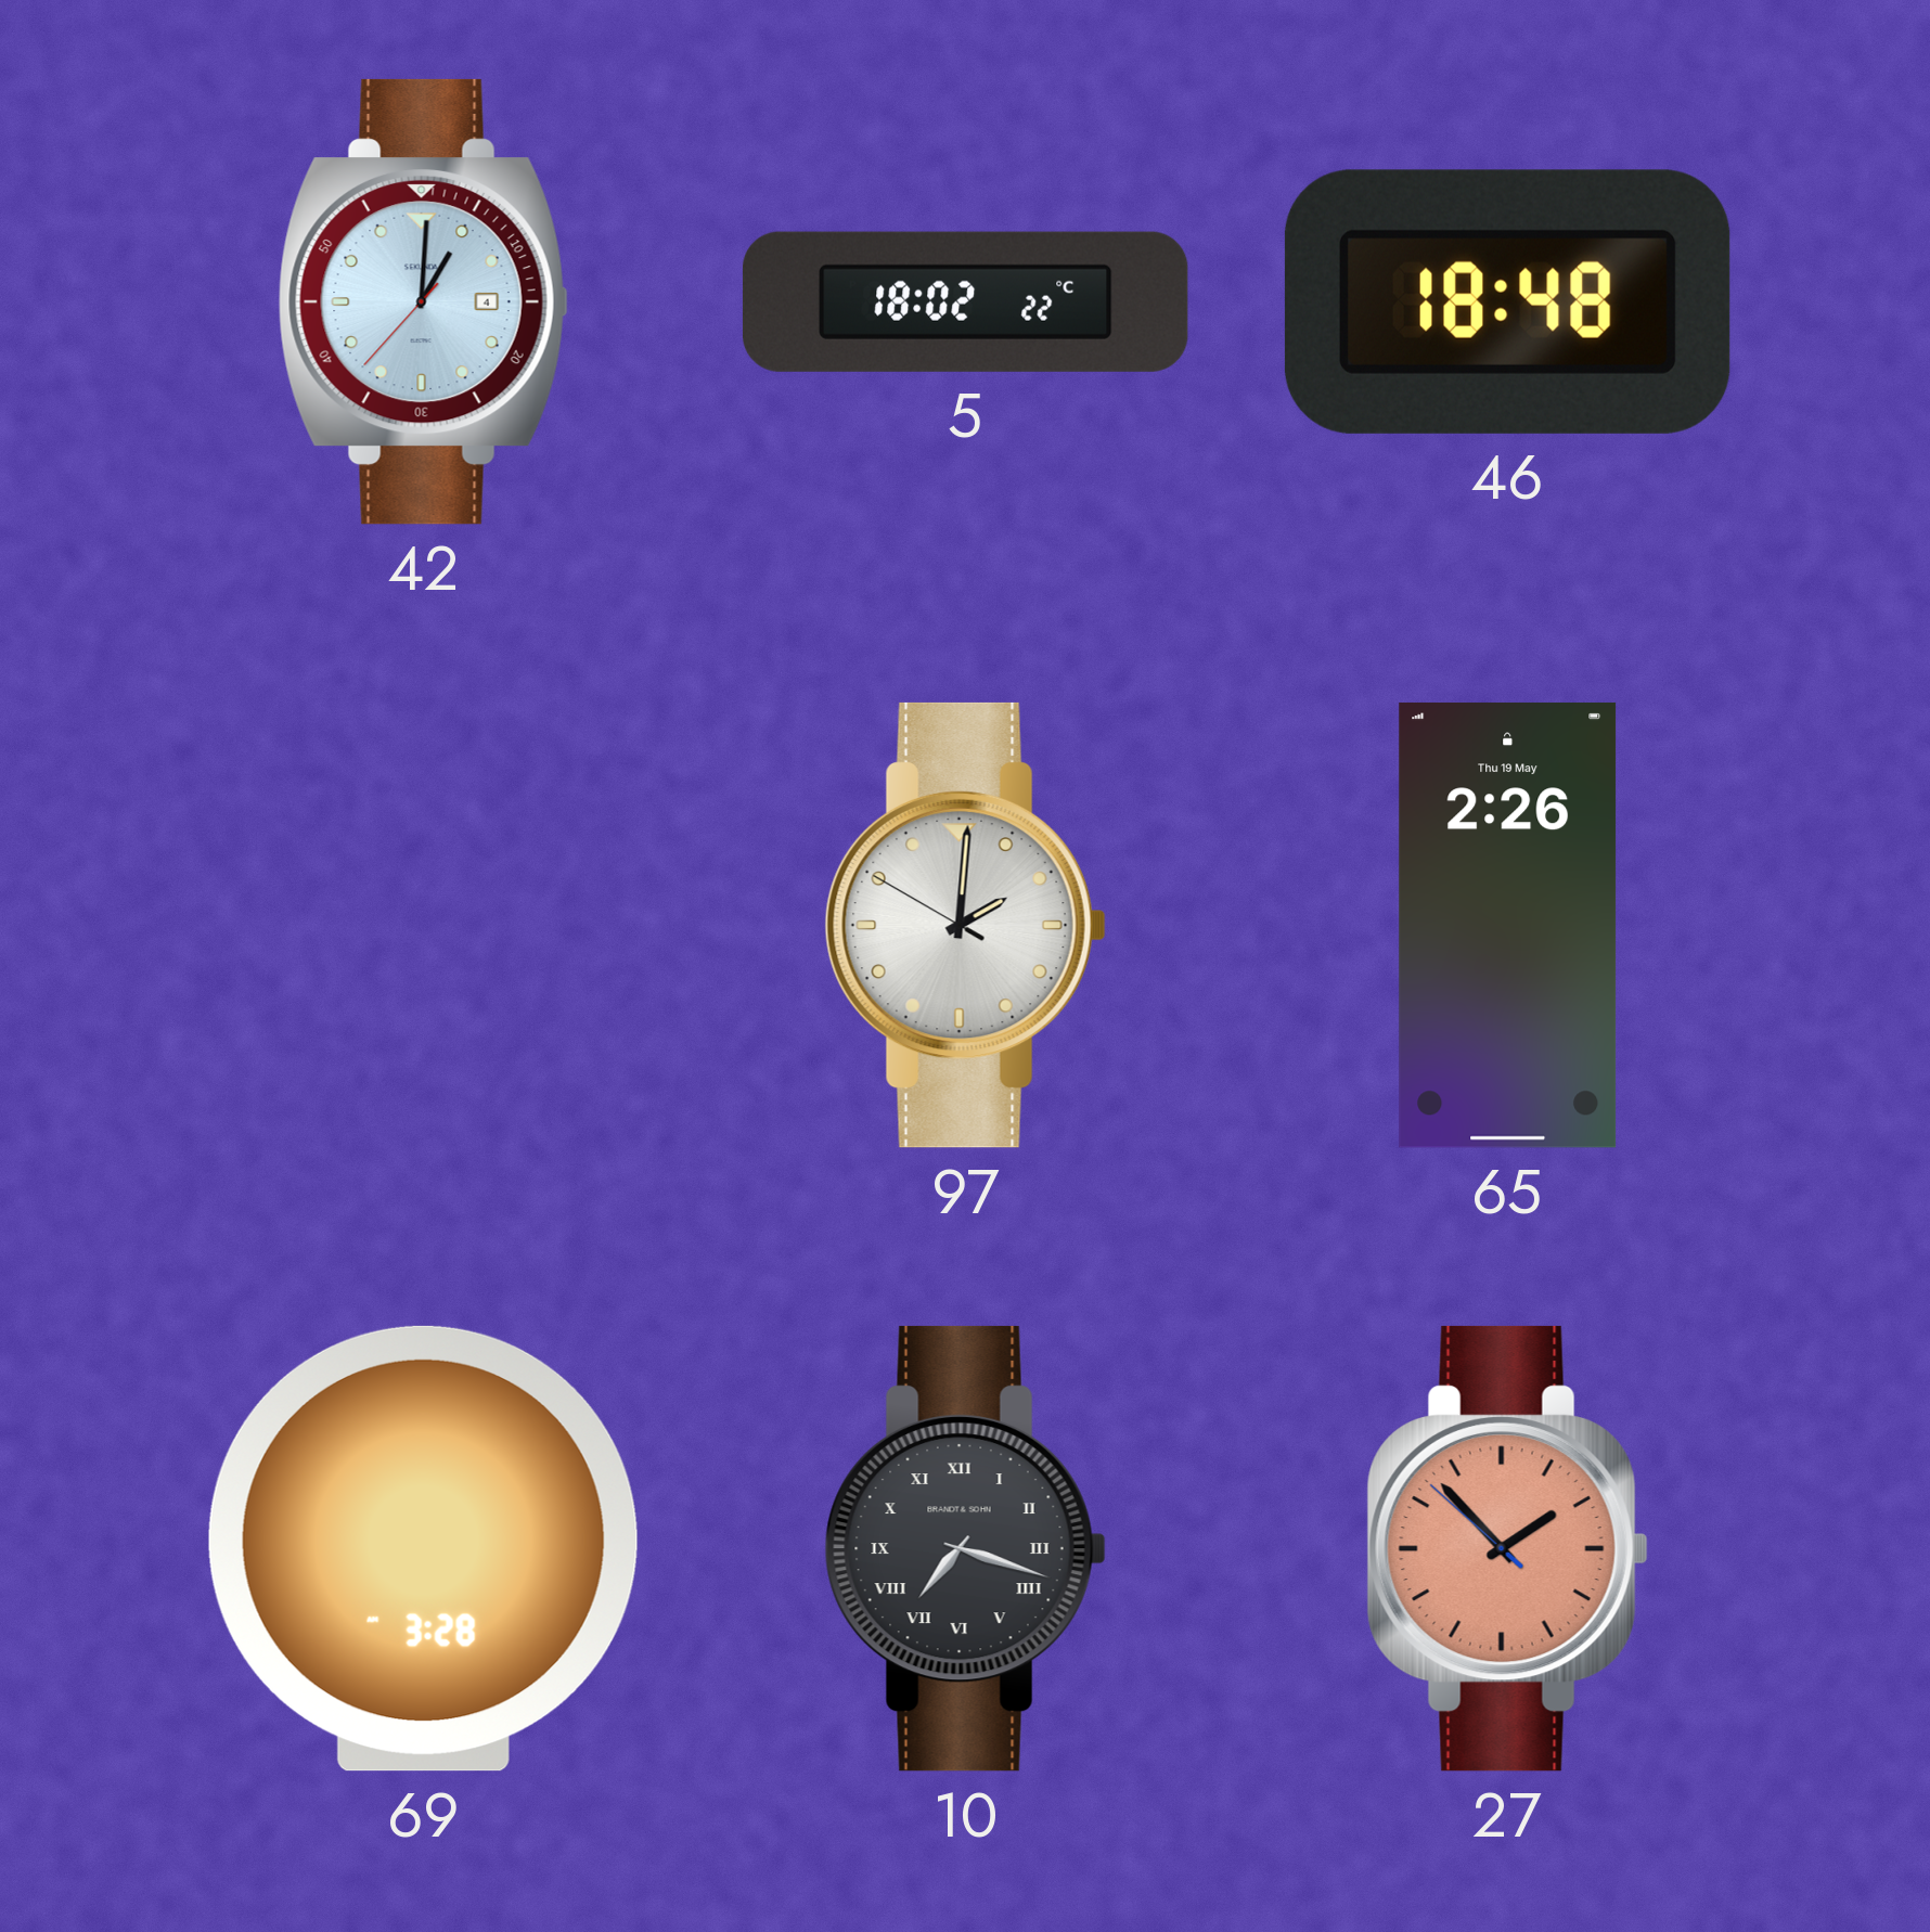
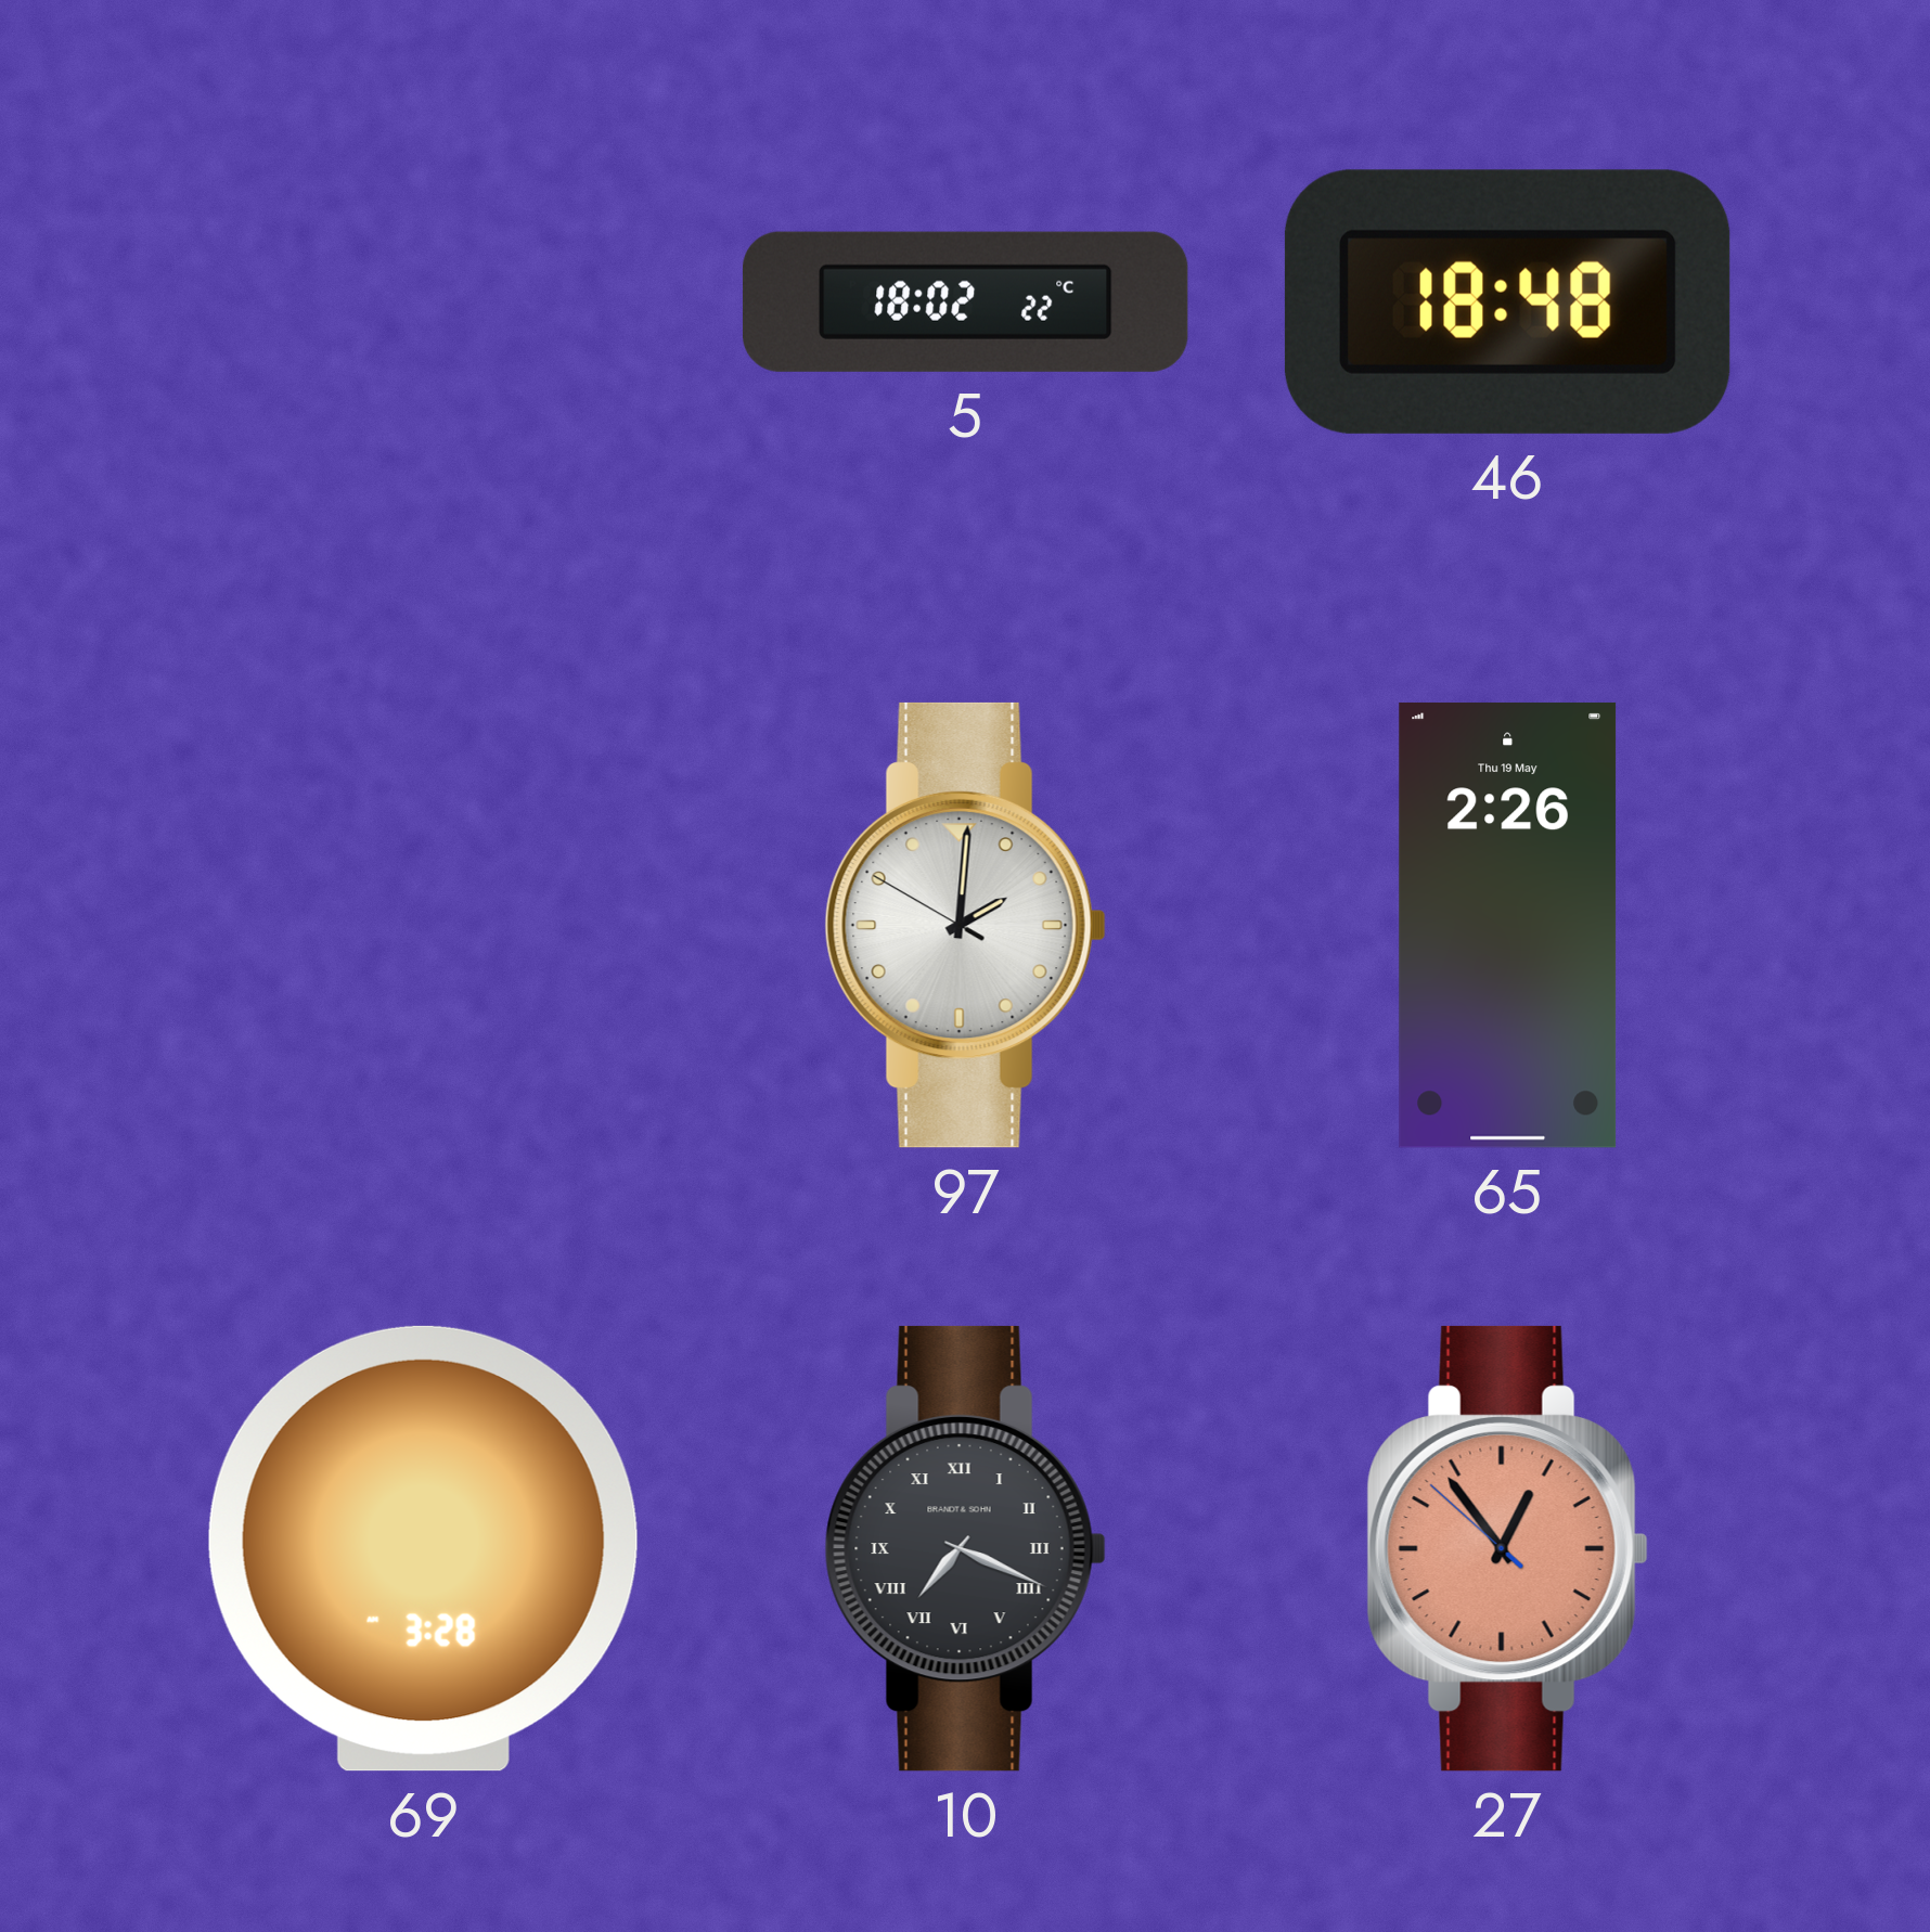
42: 1:00 -> none (423, 301)
10: 7:18 -> 7:19 (965, 1548)
27: 1:52 -> 12:53 (1507, 1548)
